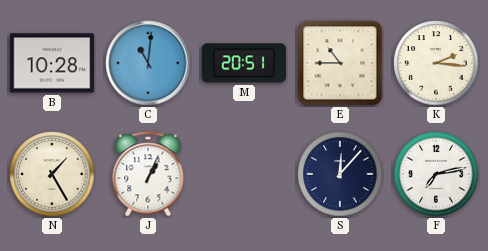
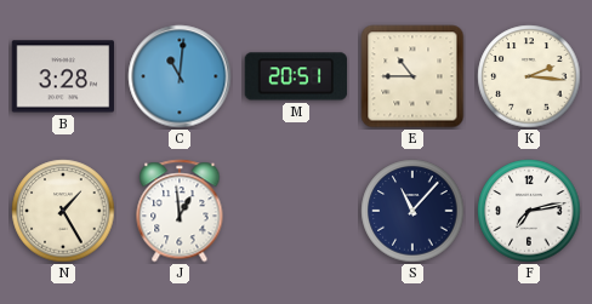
B: 10:28 -> 3:28 (63, 76)
J: 1:04 -> 12:59 (180, 211)
S: 12:07 -> 11:07 (412, 211)
